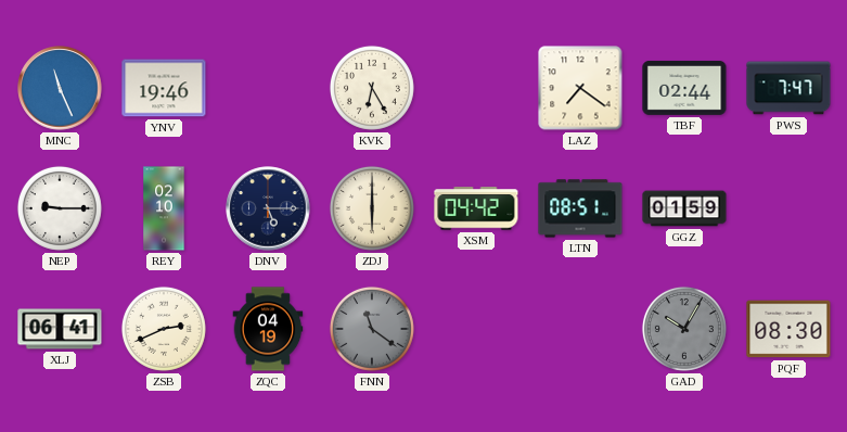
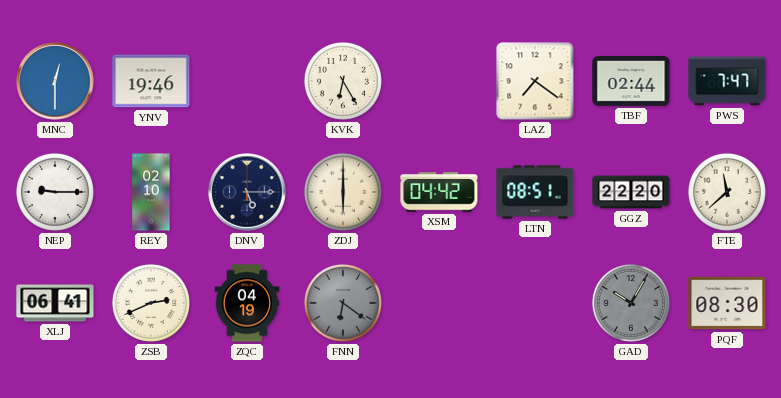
MNC: 11:26 -> 12:30 (55, 81)
GGZ: 01:59 -> 22:20 (631, 192)
FTE: none -> 11:38 (727, 192)
FNN: 11:21 -> 6:21 (343, 303)
